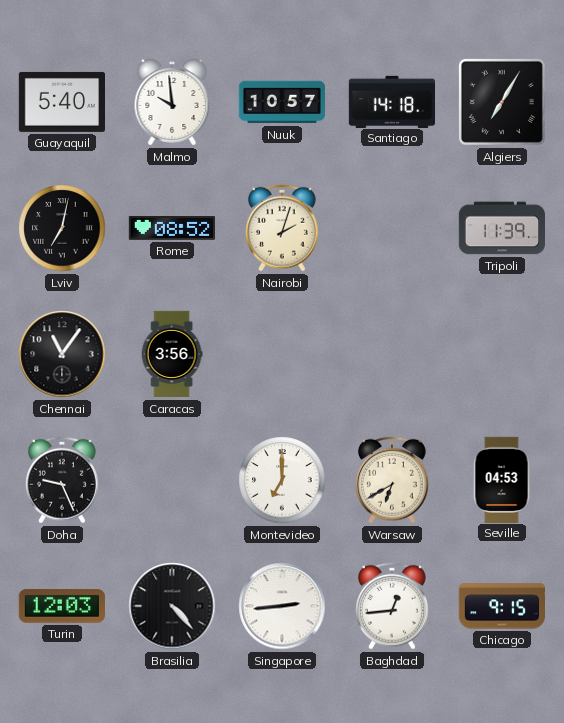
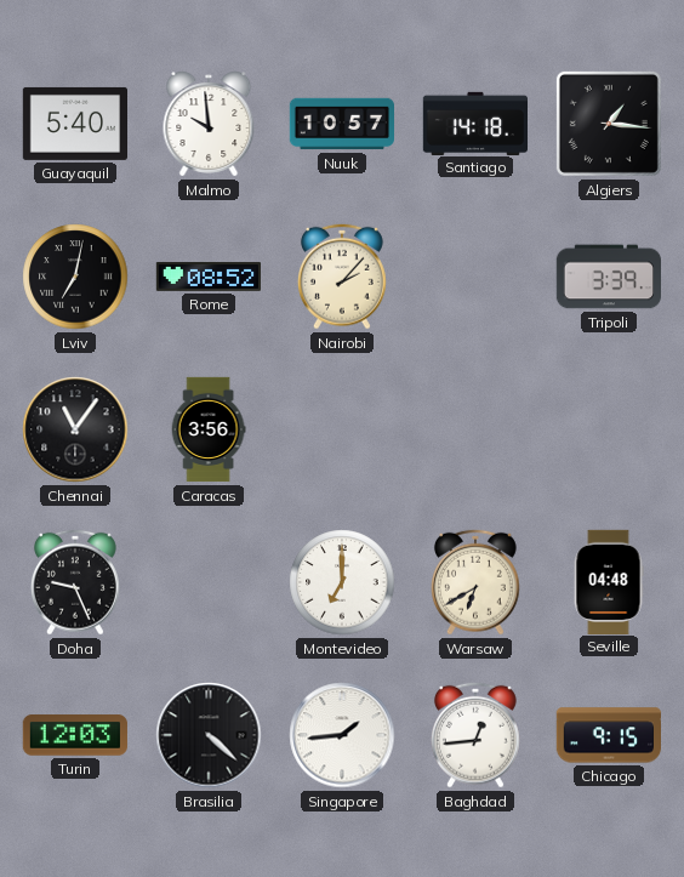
Algiers: 7:05 -> 1:16 (609, 124)
Nairobi: 2:03 -> 2:07 (342, 277)
Tripoli: 11:39 -> 3:39 (608, 277)
Seville: 04:53 -> 04:48 (609, 581)
Brasilia: 4:23 -> 4:22 (209, 735)
Singapore: 2:44 -> 1:44 (342, 735)
